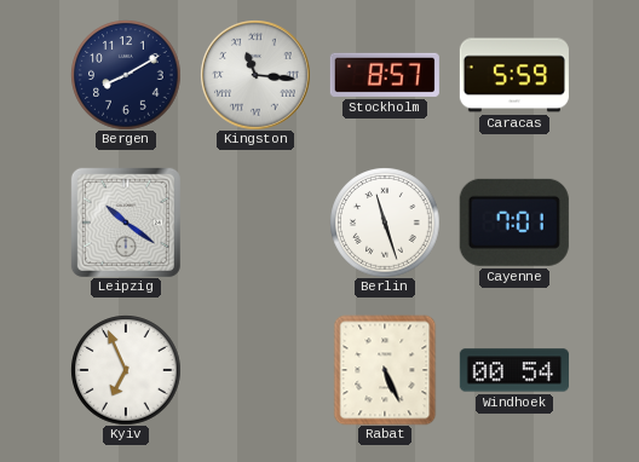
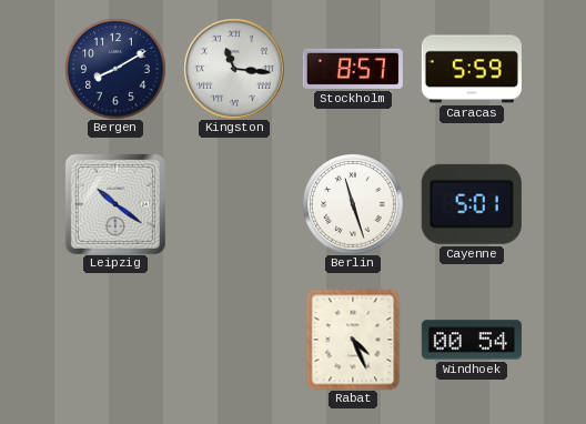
Cayenne: 7:01 -> 5:01 (472, 204)
Kyiv: 6:56 -> none (126, 370)
Rabat: 5:26 -> 4:26 (353, 340)
